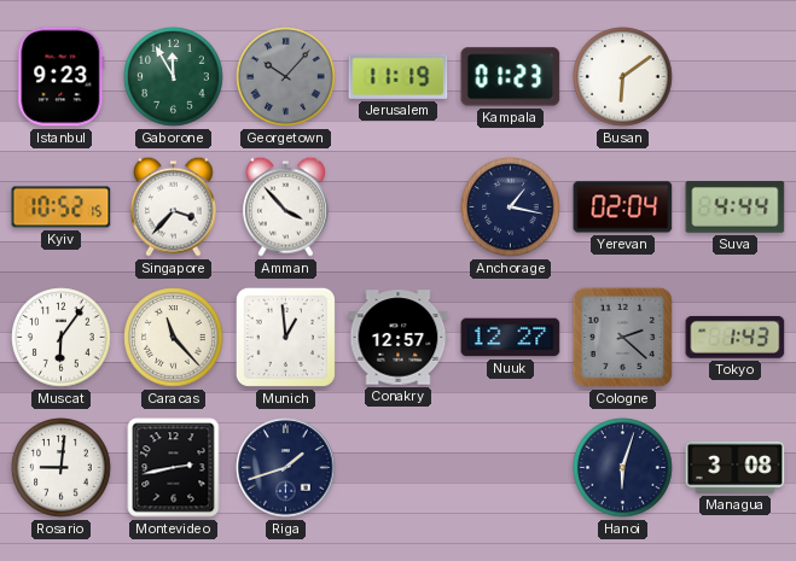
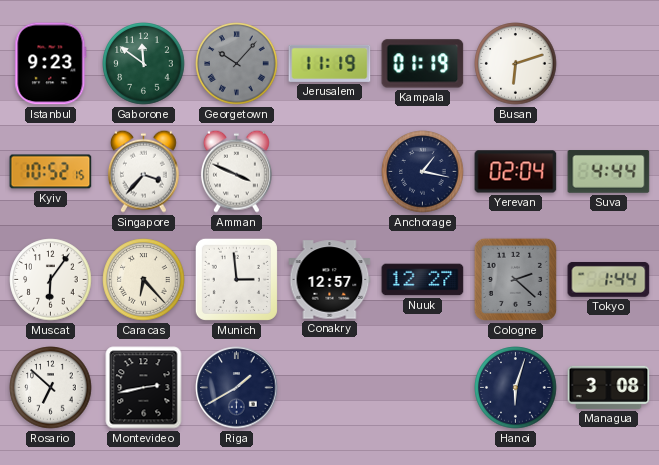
Gaborone: 11:55 -> 11:51 (144, 64)
Kampala: 01:23 -> 01:19 (423, 64)
Busan: 6:09 -> 6:12 (516, 64)
Amman: 3:53 -> 3:49 (236, 171)
Caracas: 11:23 -> 6:23 (144, 280)
Munich: 12:59 -> 2:59 (236, 279)
Tokyo: 1:43 -> 1:44 (609, 279)
Rosario: 9:01 -> 6:52 (51, 388)
Riga: 1:42 -> 1:40 (237, 388)
